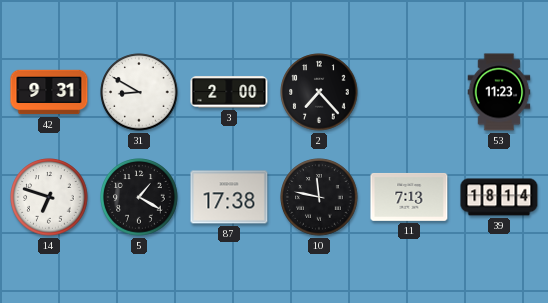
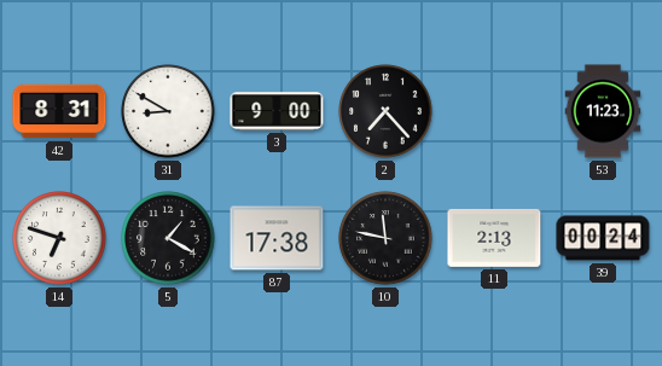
42: 9:31 -> 8:31 (59, 111)
3: 2:00 -> 9:00 (277, 111)
11: 7:13 -> 2:13 (494, 238)
39: 18:14 -> 00:24 (603, 238)
